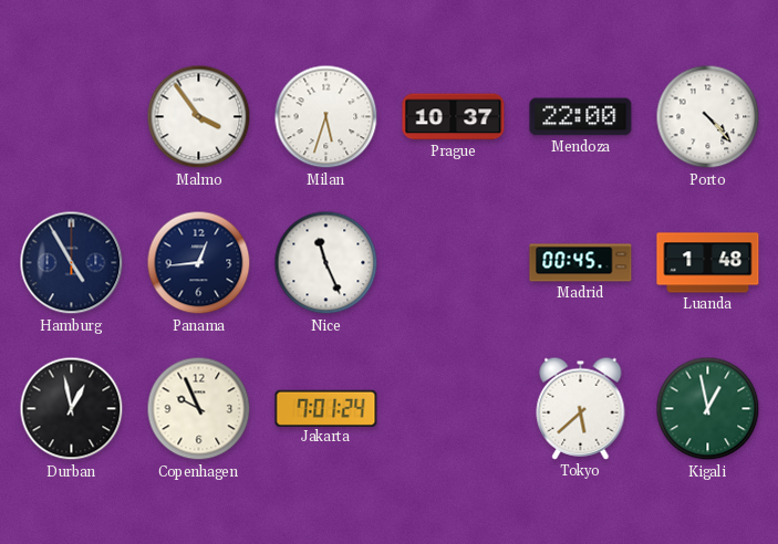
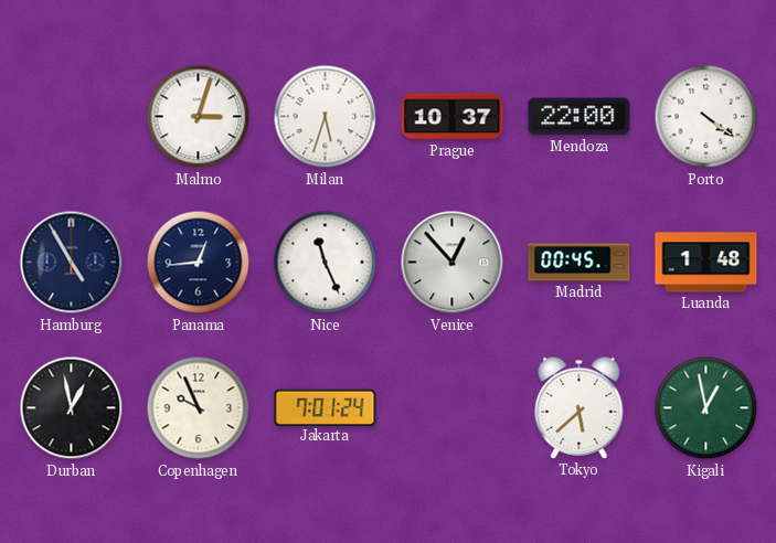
Malmo: 3:54 -> 3:03 (199, 117)
Porto: 4:23 -> 4:21 (706, 117)
Venice: none -> 12:53 (453, 263)
